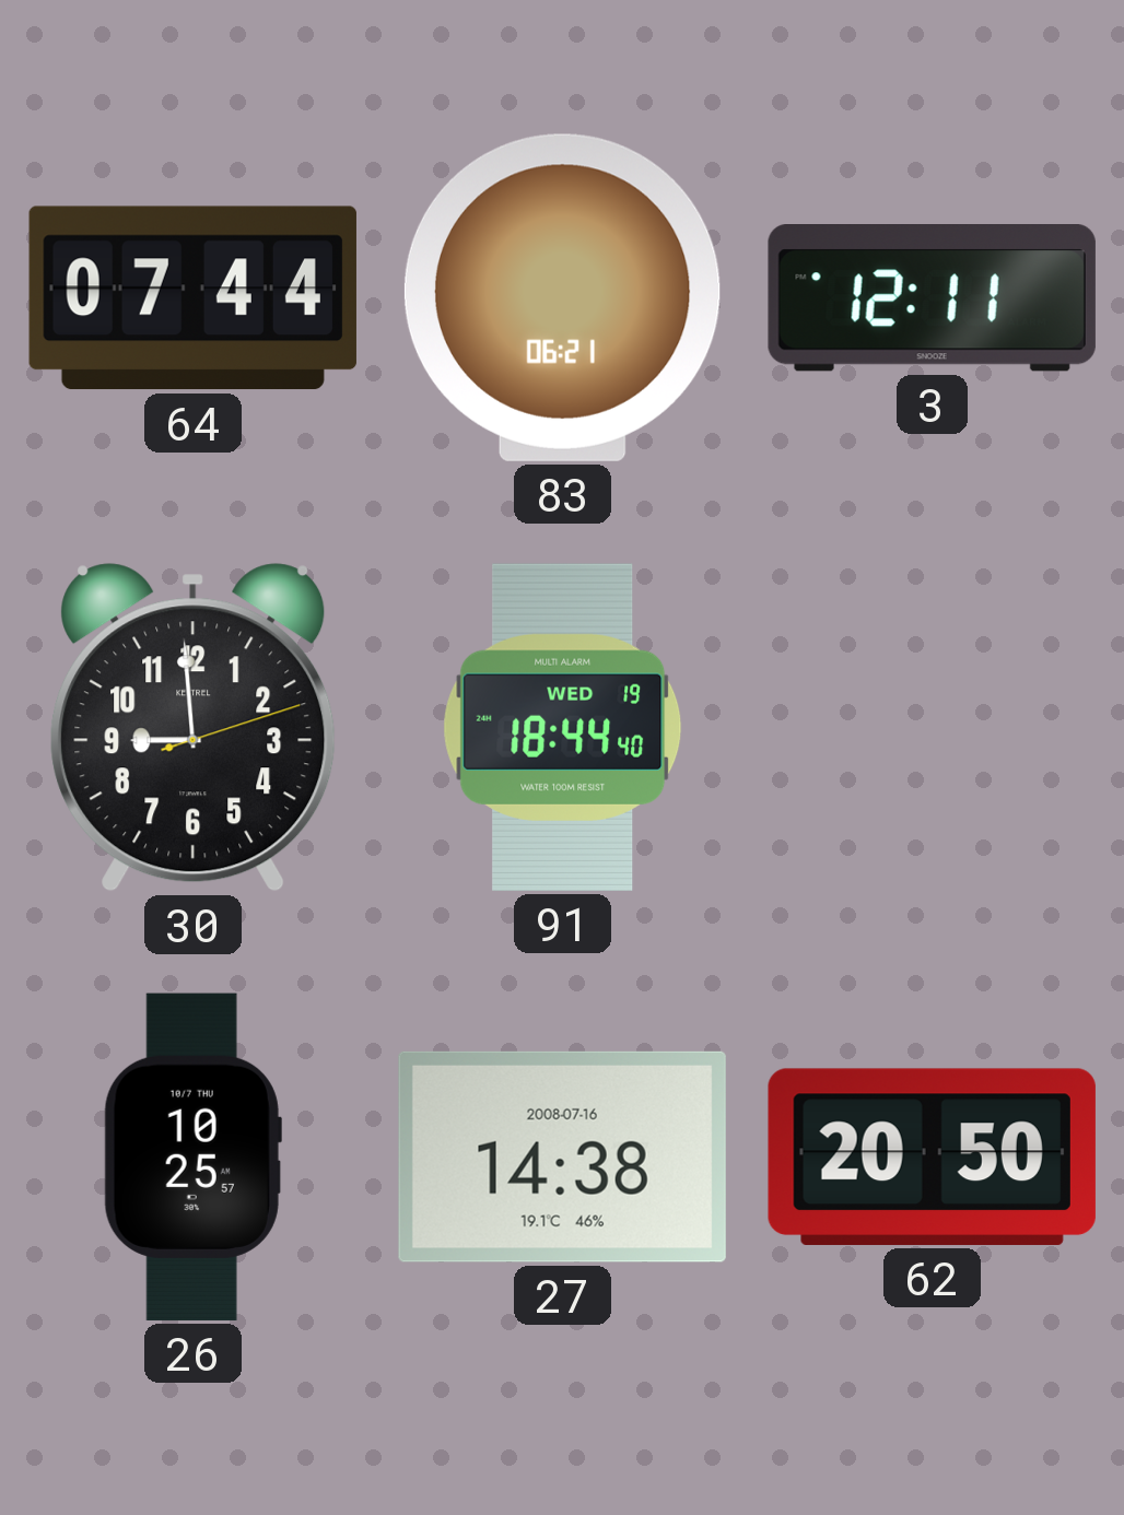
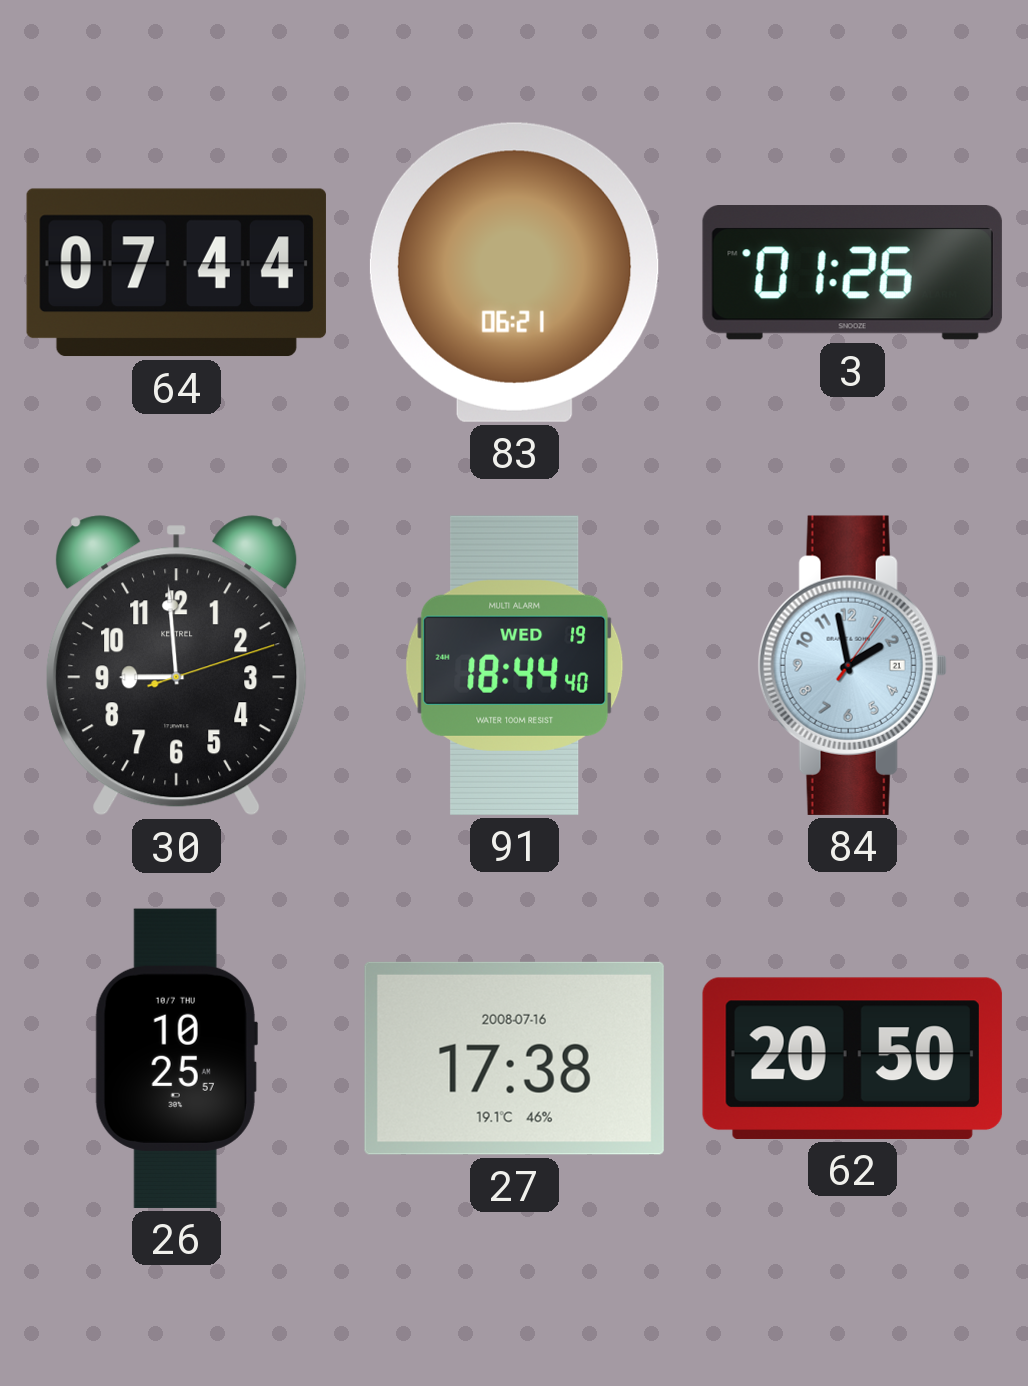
3: 12:11 -> 01:26 (852, 273)
84: none -> 1:58 (852, 665)
27: 14:38 -> 17:38 (514, 1058)
